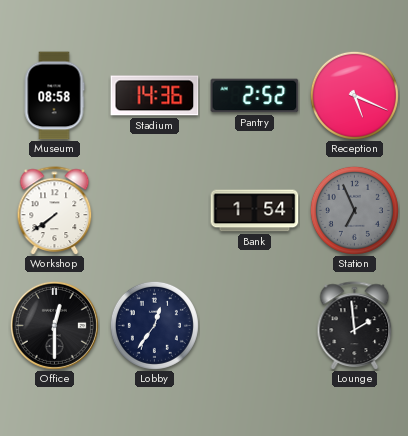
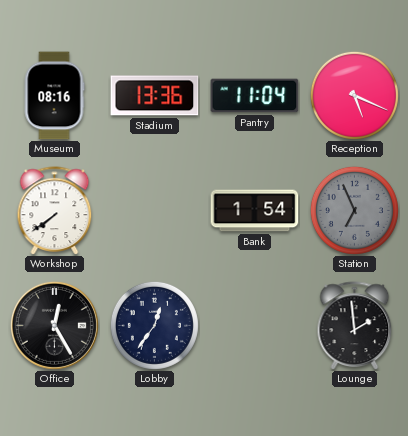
Museum: 08:58 -> 08:16 (54, 96)
Stadium: 14:36 -> 13:36 (155, 96)
Pantry: 2:52 -> 11:04 (255, 96)
Office: 12:30 -> 12:25 (54, 325)
